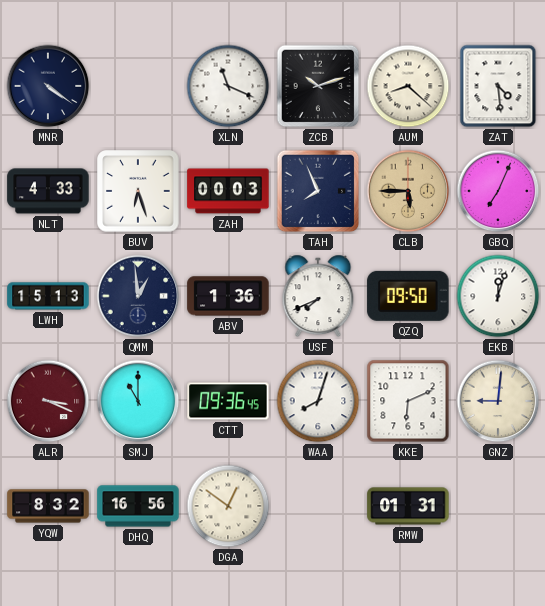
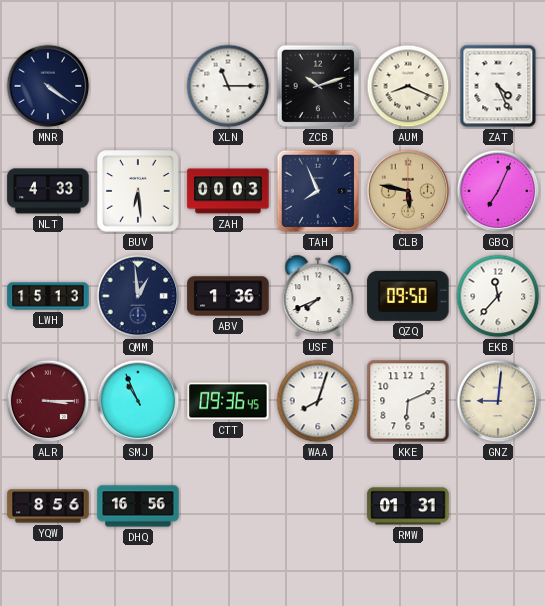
XLN: 11:19 -> 11:15 (228, 86)
AUM: 8:22 -> 8:19 (408, 86)
ZAT: 4:29 -> 4:26 (498, 86)
BUV: 6:27 -> 6:29 (138, 191)
CLB: 5:45 -> 5:47 (408, 191)
EKB: 12:03 -> 11:37 (498, 296)
ALR: 3:19 -> 3:15 (48, 401)
SMJ: 11:00 -> 10:56 (138, 401)
YQW: 8:32 -> 8:56 (48, 506)
DGA: 12:51 -> none (228, 506)
